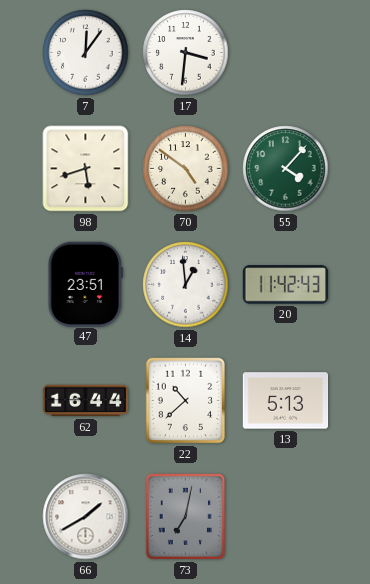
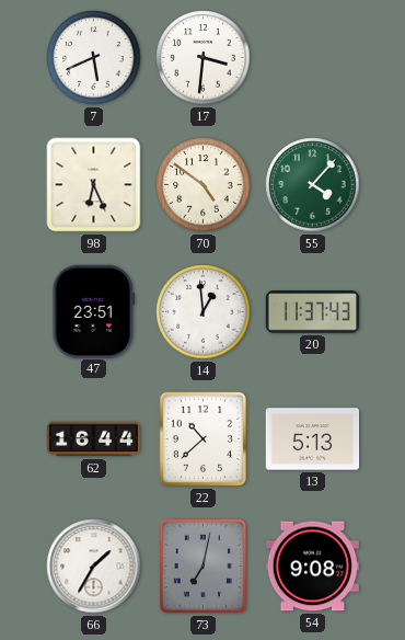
7: 12:06 -> 5:41 (94, 58)
98: 5:42 -> 6:26 (94, 185)
20: 11:42 -> 11:37 (313, 312)
66: 1:40 -> 1:35 (94, 567)
54: none -> 9:08 (312, 567)
